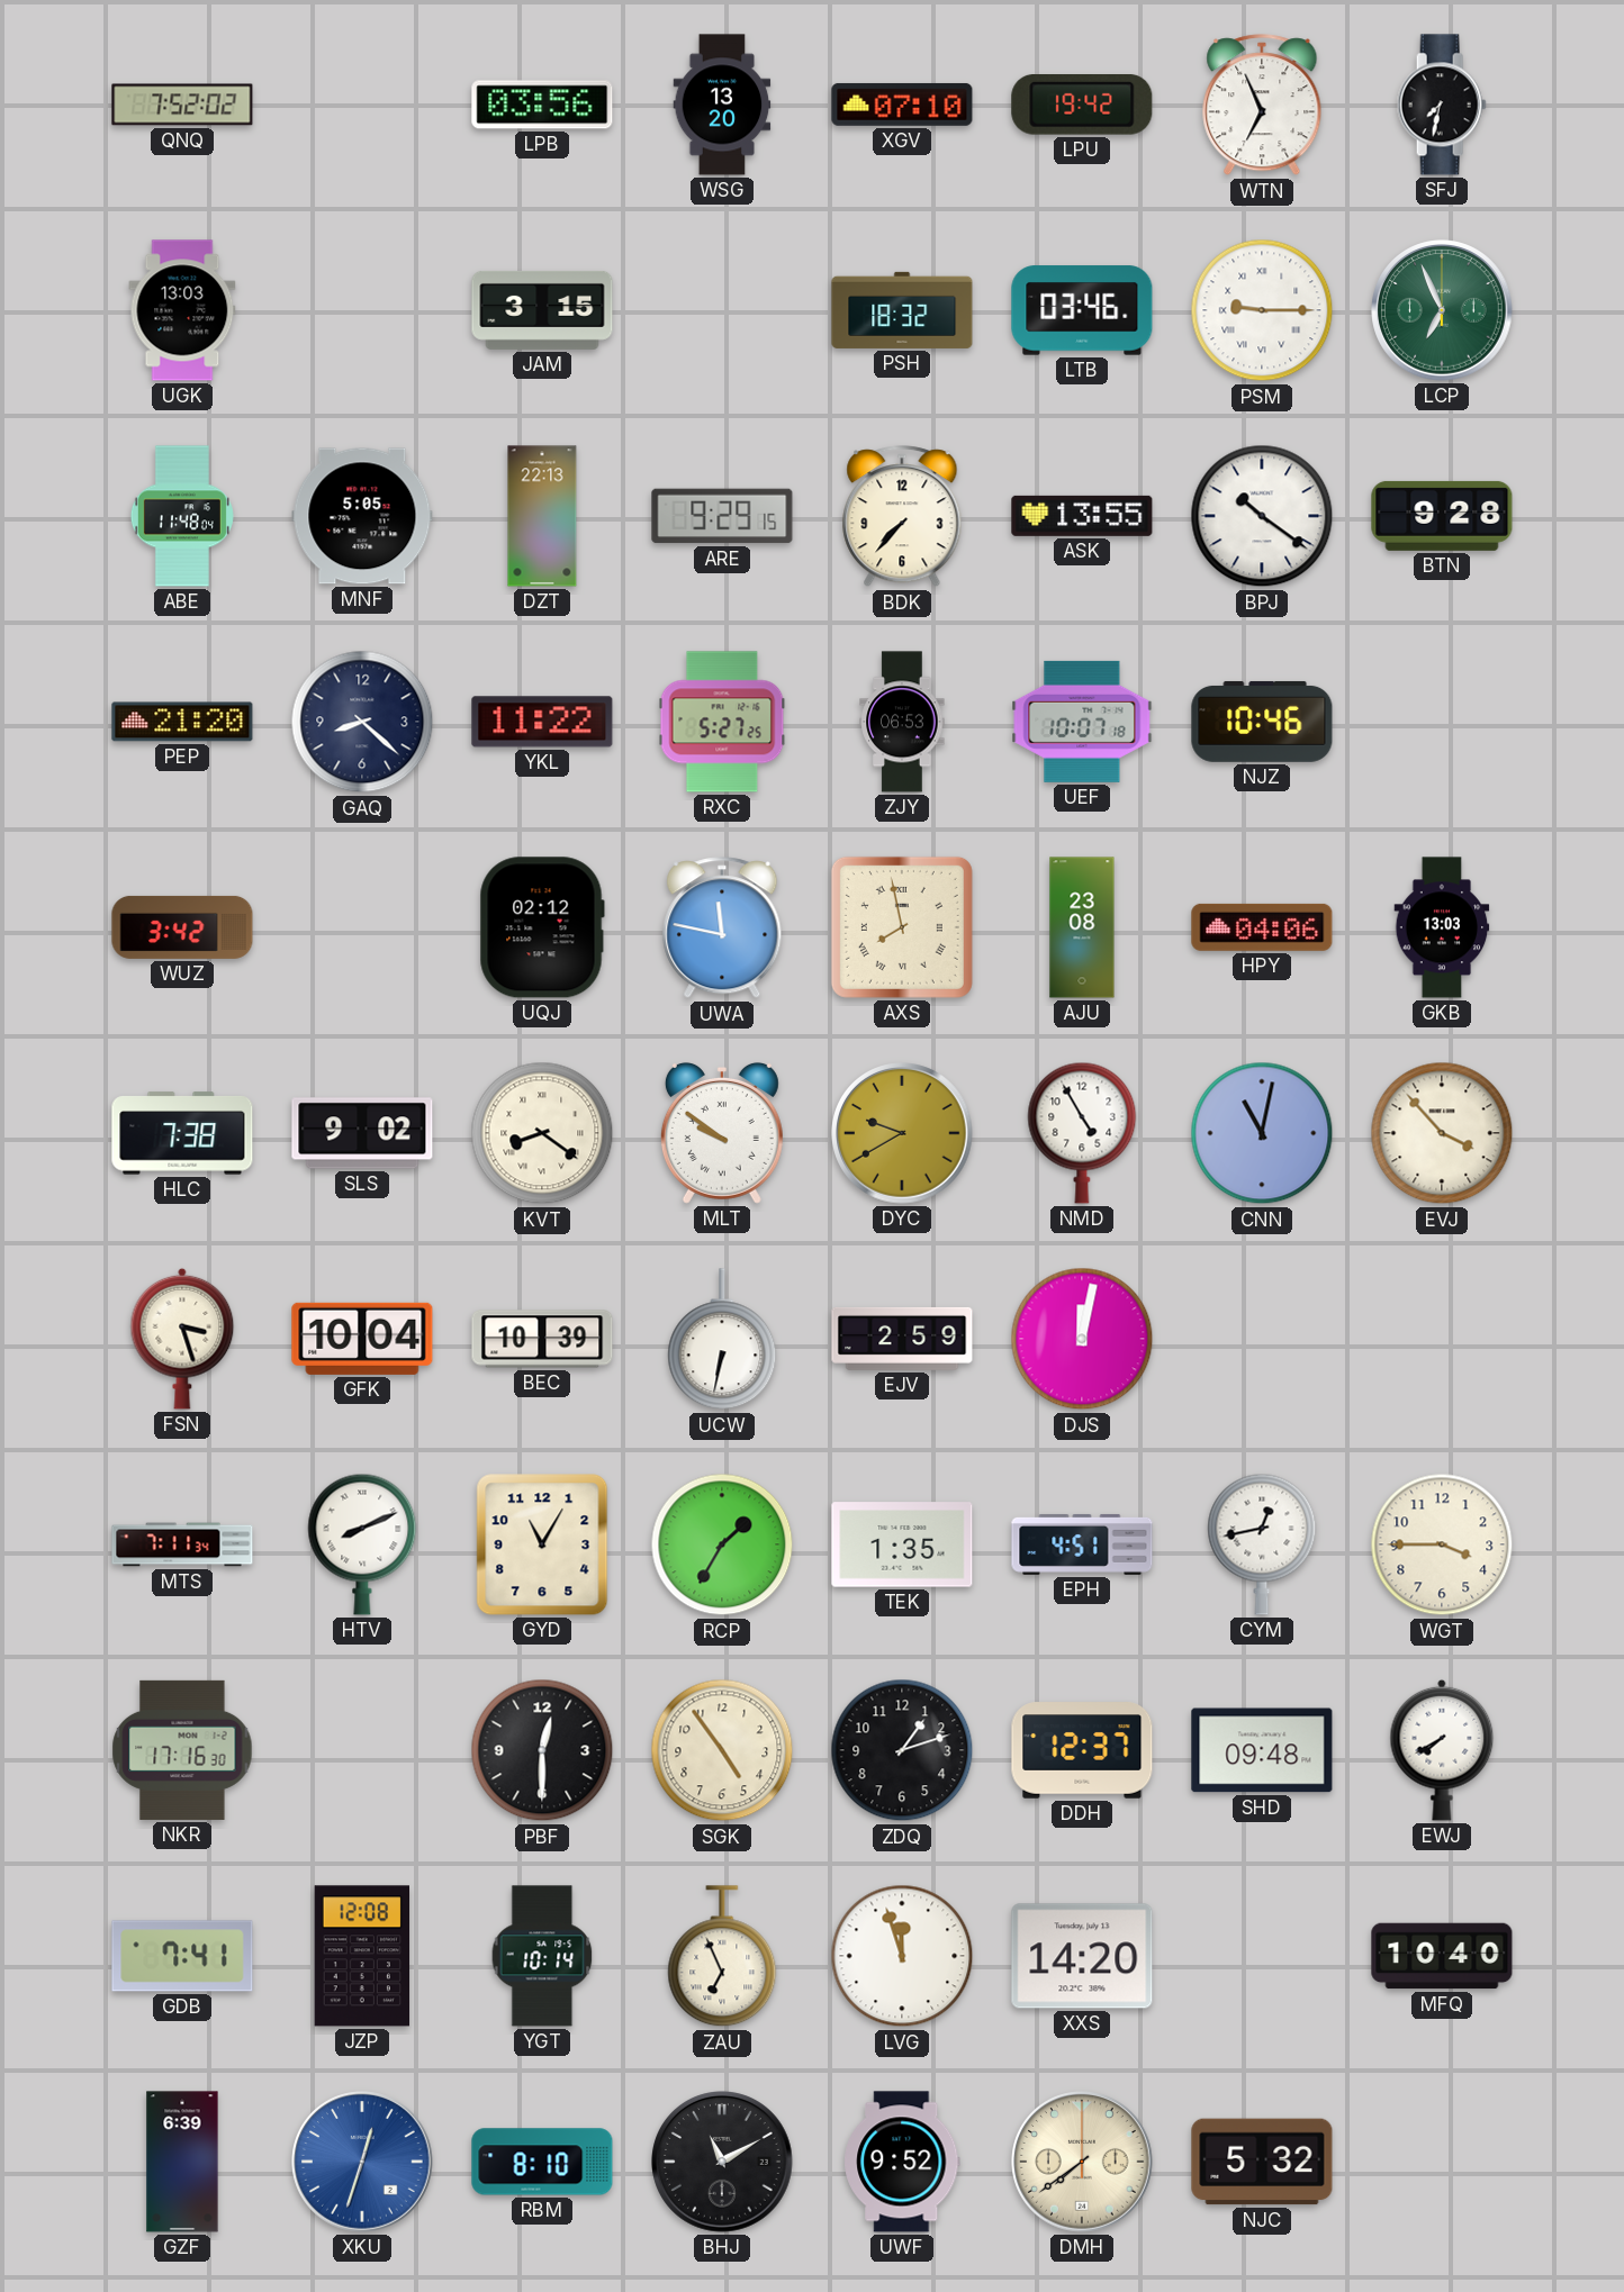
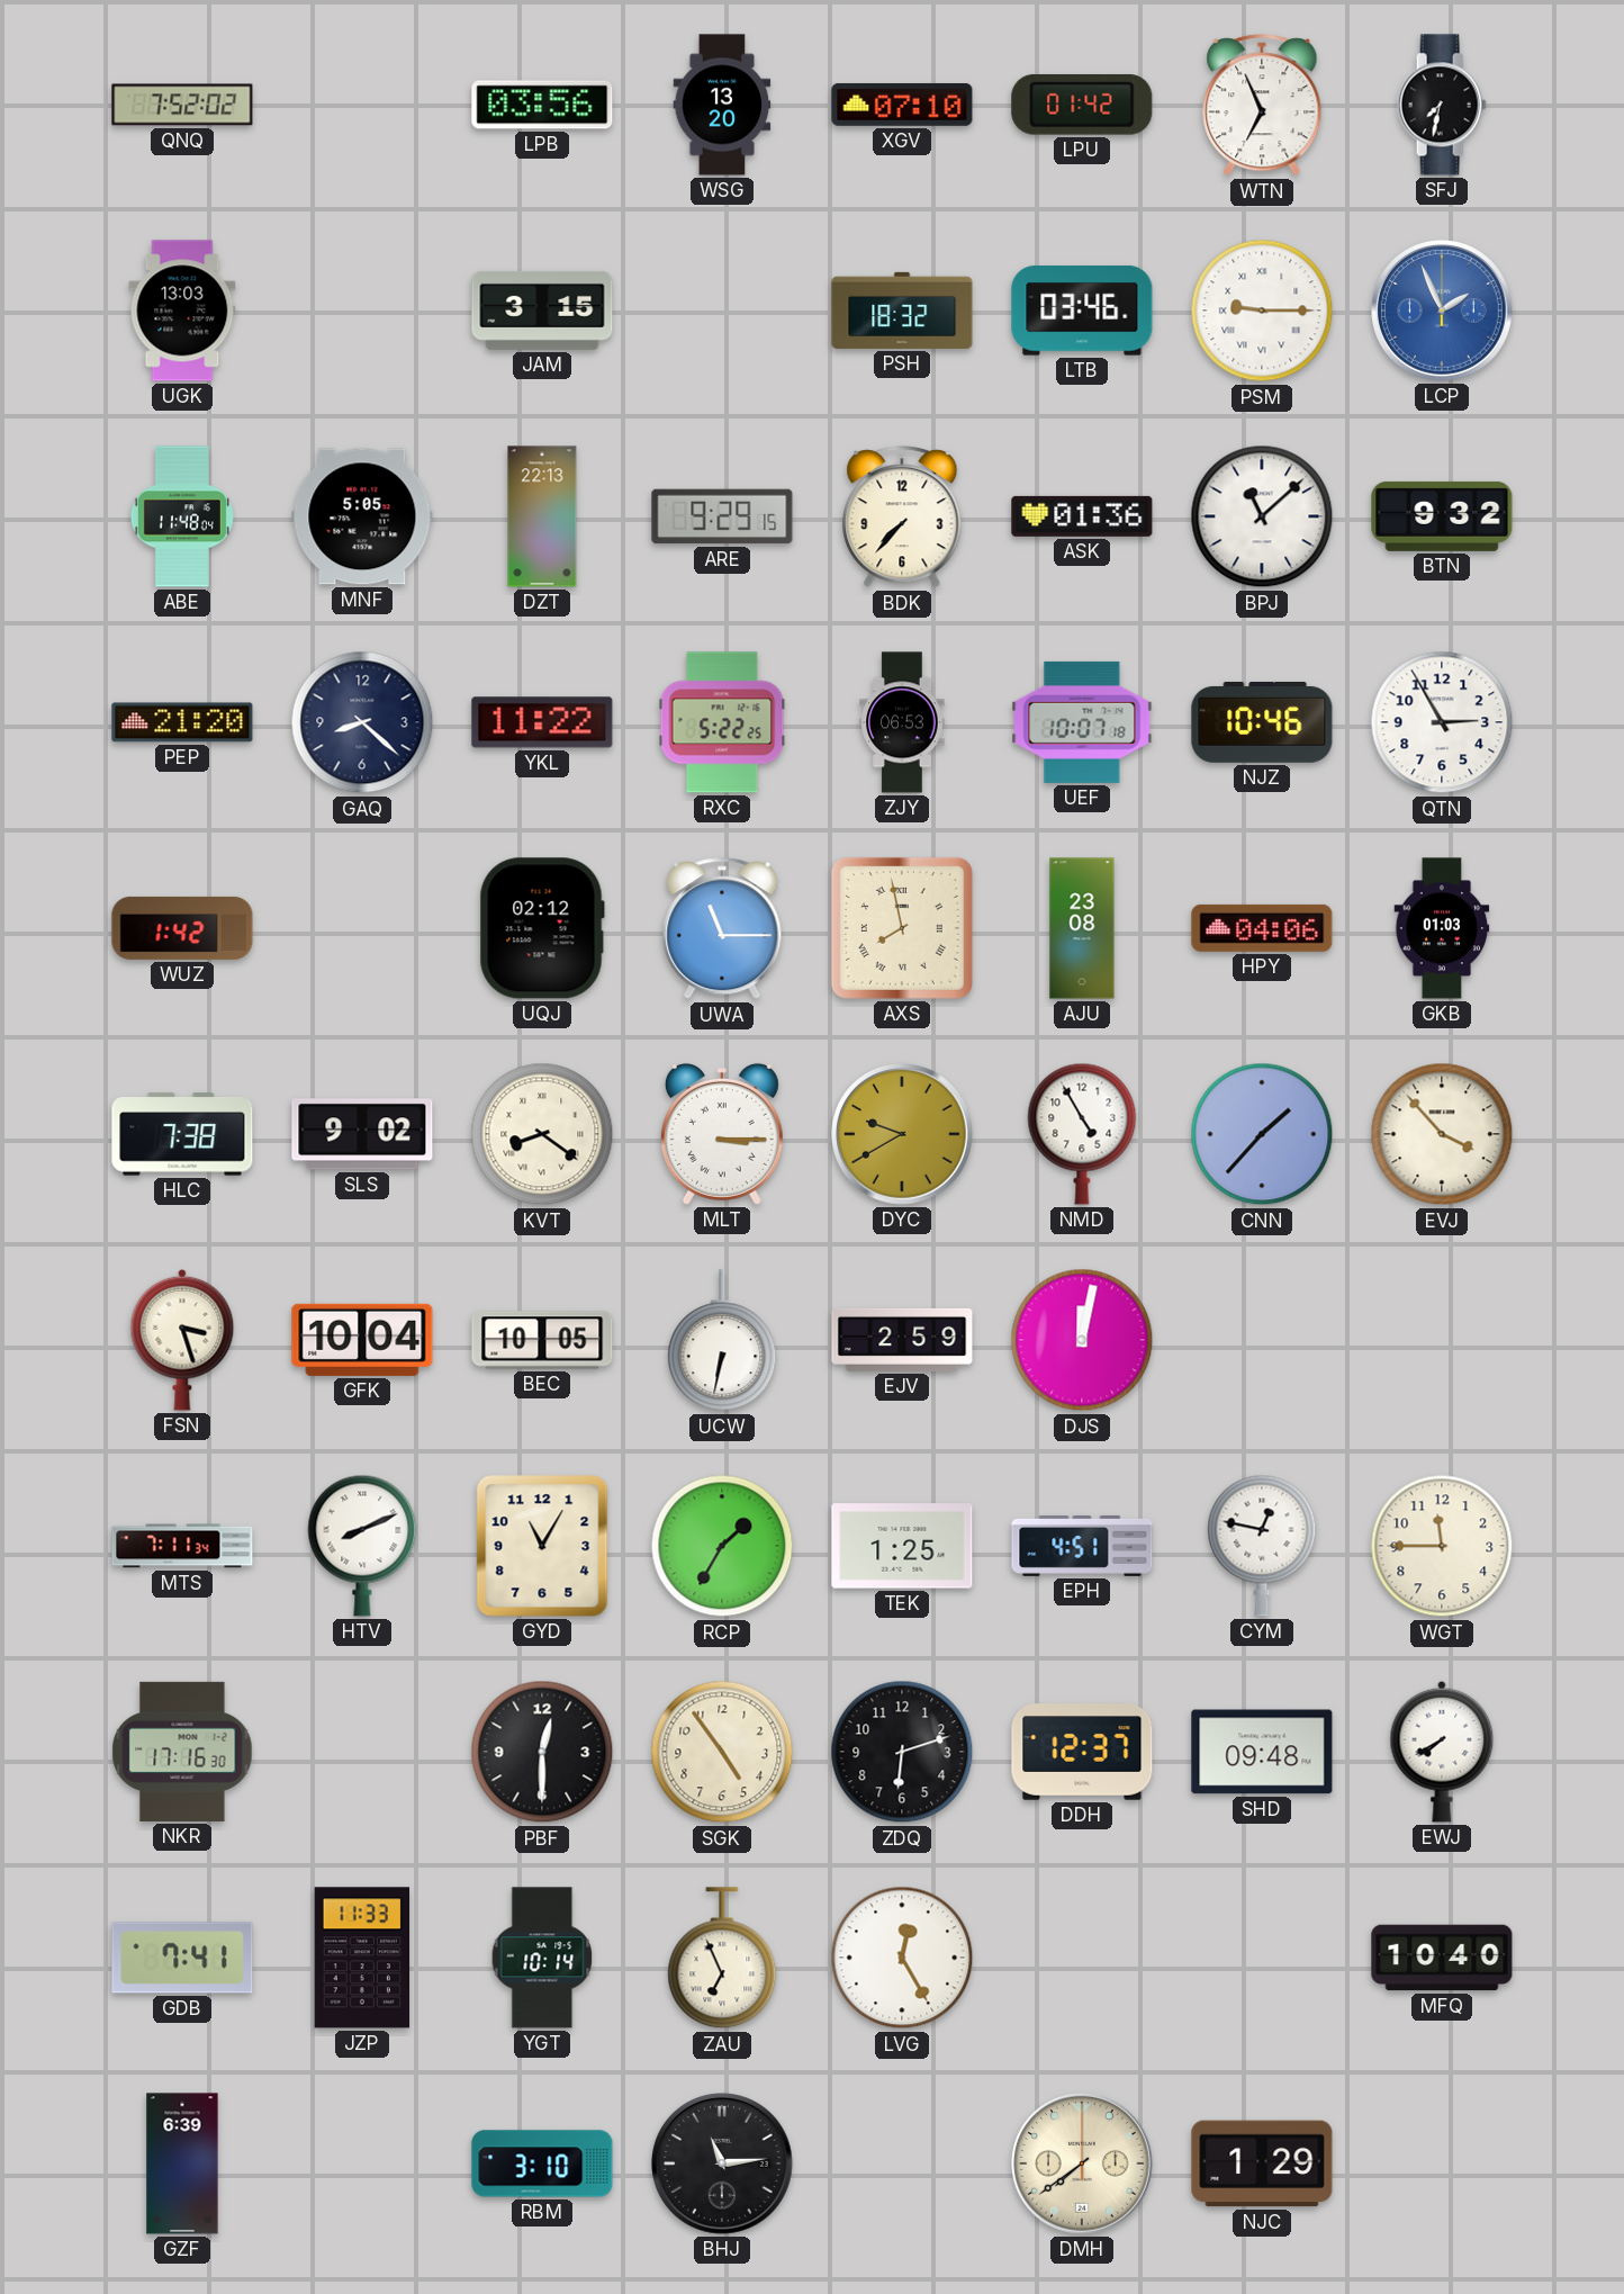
LPU: 19:42 -> 01:42 (1082, 106)
LCP: 6:56 -> 1:56 (1442, 311)
LCP dial: green -> blue (1442, 311)
ASK: 13:55 -> 01:36 (1082, 516)
BPJ: 10:21 -> 11:08 (1262, 516)
BTN: 9:28 -> 9:32 (1442, 516)
RXC: 5:27 -> 5:22 (722, 722)
QTN: none -> 2:55 (1442, 722)
WUZ: 3:42 -> 1:42 (182, 928)
UWA: 11:47 -> 11:15 (722, 929)
GKB: 13:03 -> 01:03 (1442, 928)
MLT: 9:51 -> 3:15 (722, 1134)
CNN: 11:02 -> 1:37 (1262, 1134)
BEC: 10:39 -> 10:05 (542, 1340)
TEK: 1:35 -> 1:25 (902, 1546)
CYM: 12:43 -> 12:47 (1262, 1546)
WGT: 3:45 -> 11:45 (1442, 1546)
ZDQ: 1:12 -> 6:12 (902, 1752)
JZP: 12:08 -> 11:33 (361, 1958)
LVG: 11:57 -> 12:25 (902, 1958)
XXS: 14:20 -> none (1082, 1956)
XKU: 12:33 -> none (362, 2162)
RBM: 8:10 -> 3:10 (542, 2163)
BHJ: 11:10 -> 11:14 (722, 2163)
UWF: 9:52 -> none (902, 2162)
NJC: 5:32 -> 1:29 (1262, 2163)
